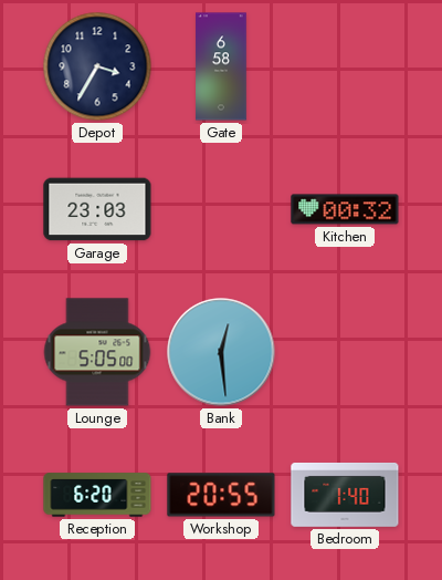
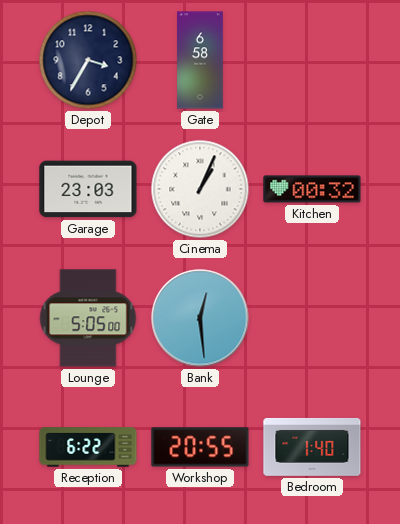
Cinema: none -> 1:04 (200, 189)
Reception: 6:20 -> 6:22 (88, 447)
